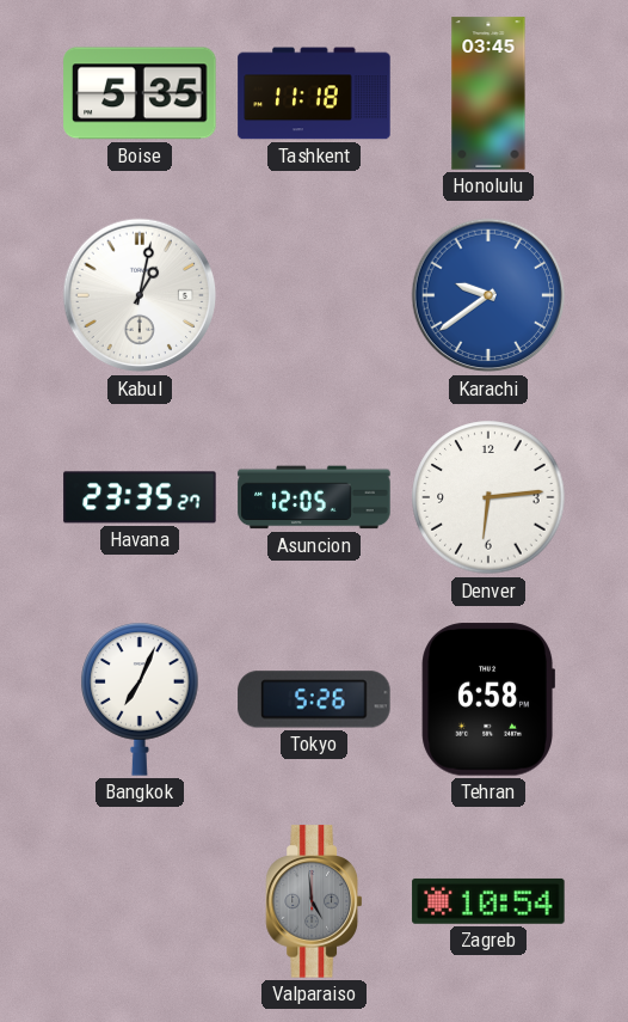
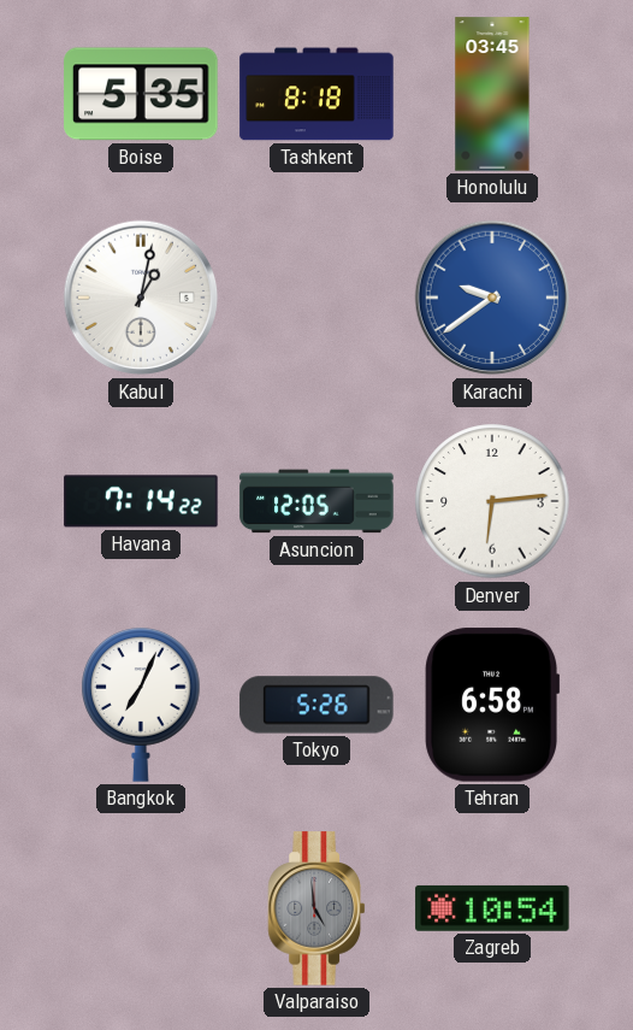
Tashkent: 11:18 -> 8:18 (316, 94)
Havana: 23:35 -> 7:14 (141, 501)
